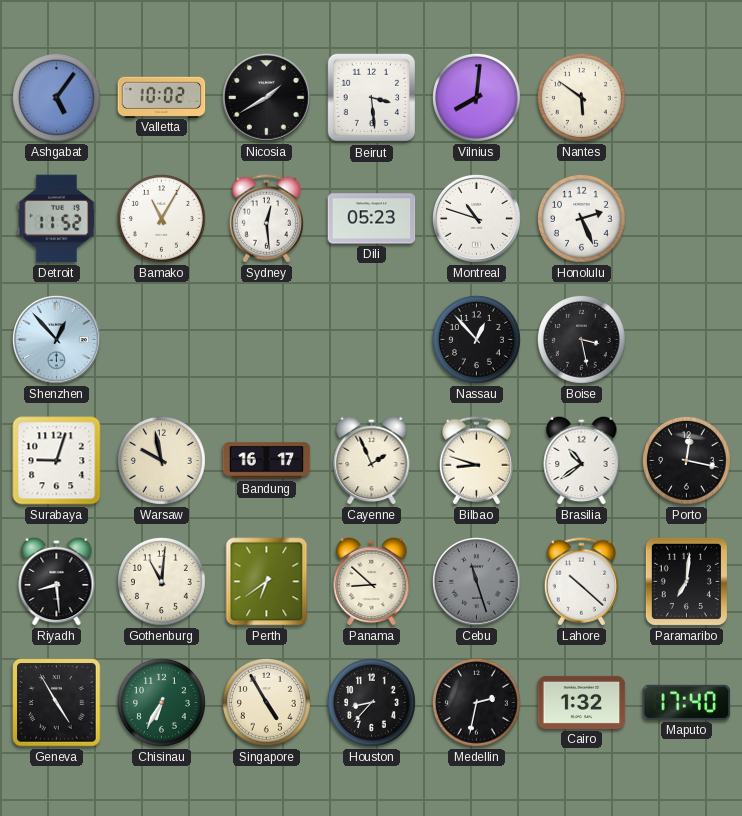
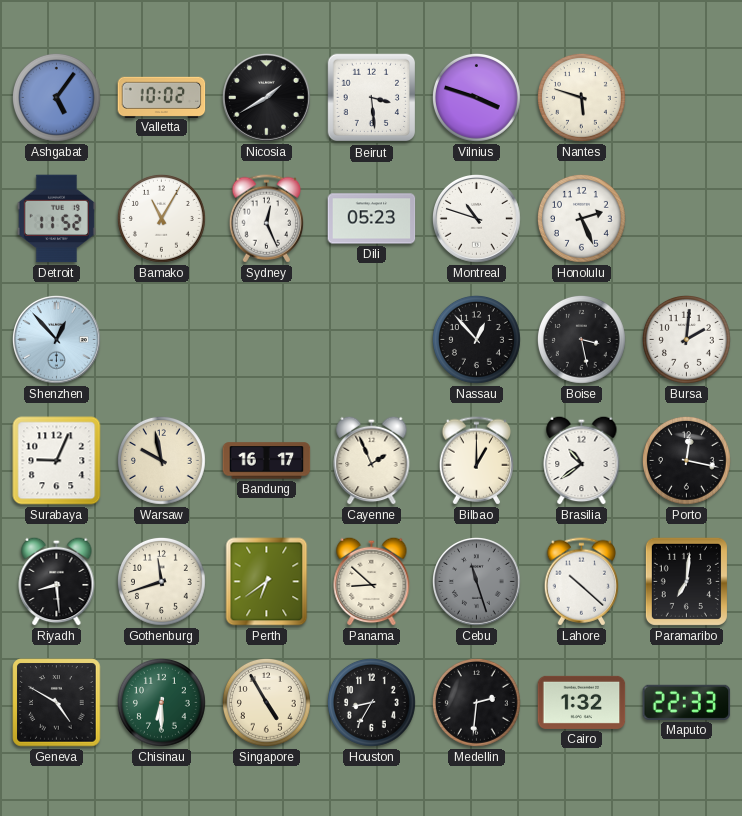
Vilnius: 8:01 -> 3:48 (477, 98)
Nantes: 5:51 -> 5:48 (582, 98)
Sydney: 12:29 -> 12:26 (266, 219)
Bursa: none -> 2:01 (687, 340)
Surabaya: 9:03 -> 9:04 (57, 461)
Bilbao: 8:48 -> 1:00 (476, 461)
Gothenburg: 11:01 -> 11:42 (162, 582)
Geneva: 4:55 -> 4:50 (57, 703)
Chisinau: 6:35 -> 6:30 (162, 703)
Houston: 8:37 -> 8:35 (372, 703)
Medellin: 2:32 -> 2:31 (477, 703)
Maputo: 17:40 -> 22:33 (687, 702)
